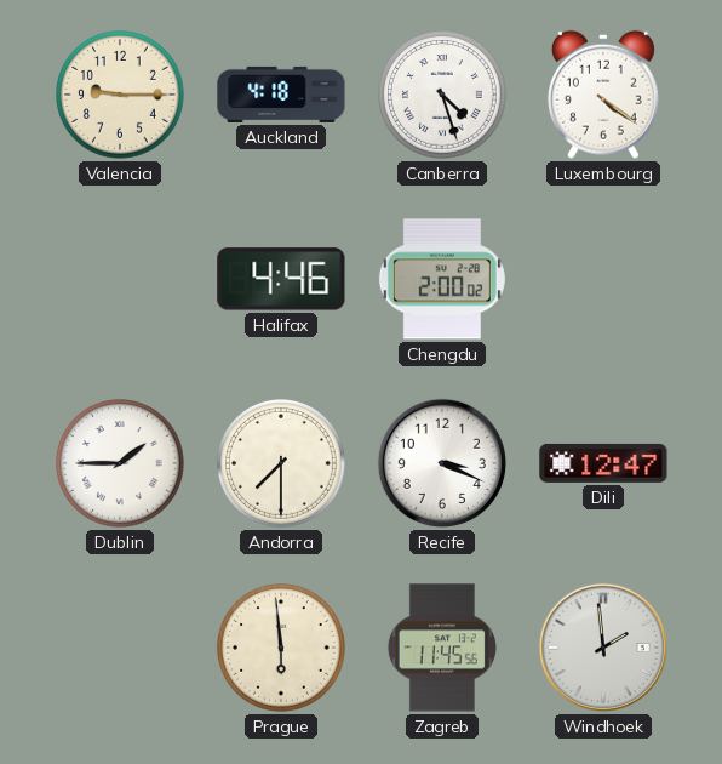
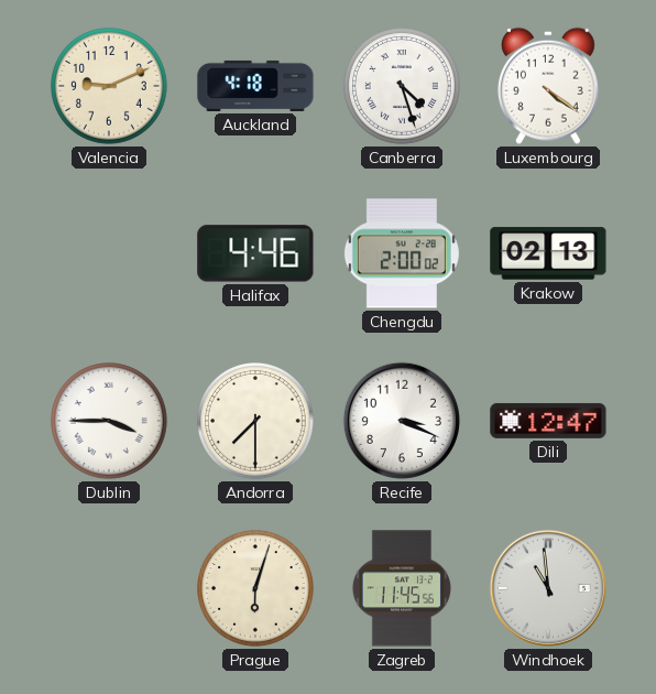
Valencia: 9:15 -> 9:11 (110, 87)
Krakow: none -> 02:13 (548, 253)
Dublin: 1:45 -> 3:45 (110, 422)
Prague: 5:59 -> 6:03 (256, 589)
Windhoek: 1:59 -> 10:59 (548, 588)
